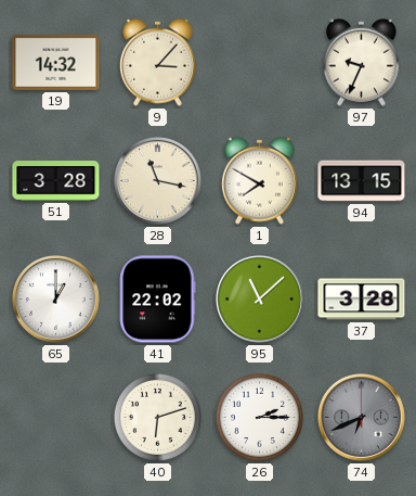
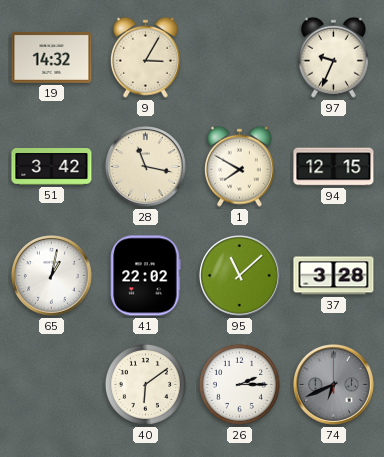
9: 3:07 -> 3:05 (145, 57)
51: 3:28 -> 3:42 (52, 167)
94: 13:15 -> 12:15 (334, 167)
65: 1:00 -> 1:02 (52, 276)
40: 6:12 -> 6:09 (145, 384)
